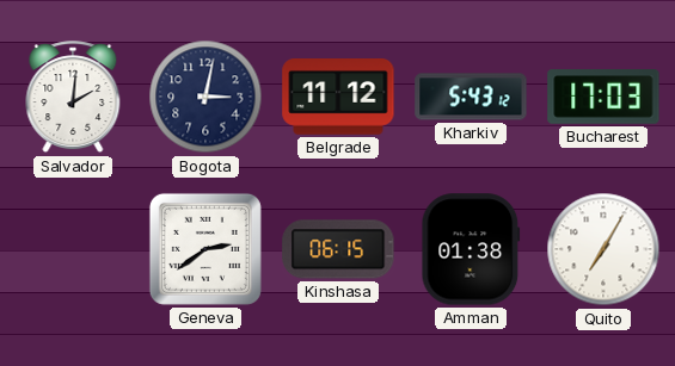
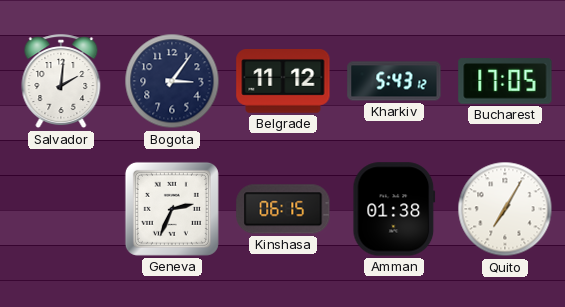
Bogota: 3:02 -> 3:06 (172, 81)
Bucharest: 17:03 -> 17:05 (505, 81)
Geneva: 2:39 -> 2:34 (172, 209)
